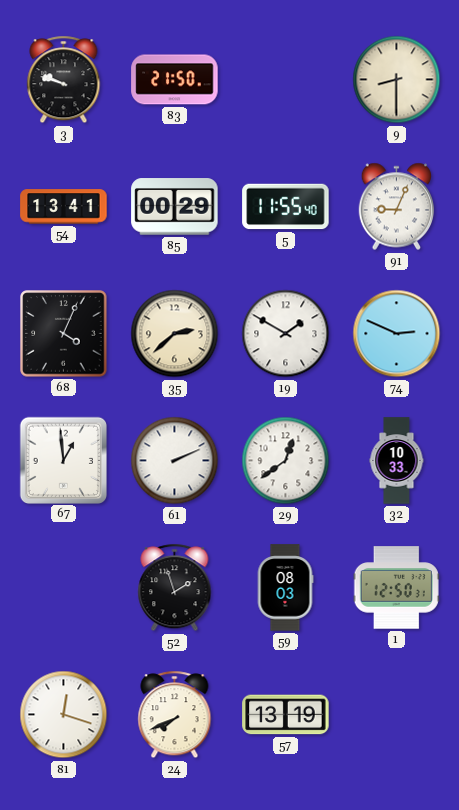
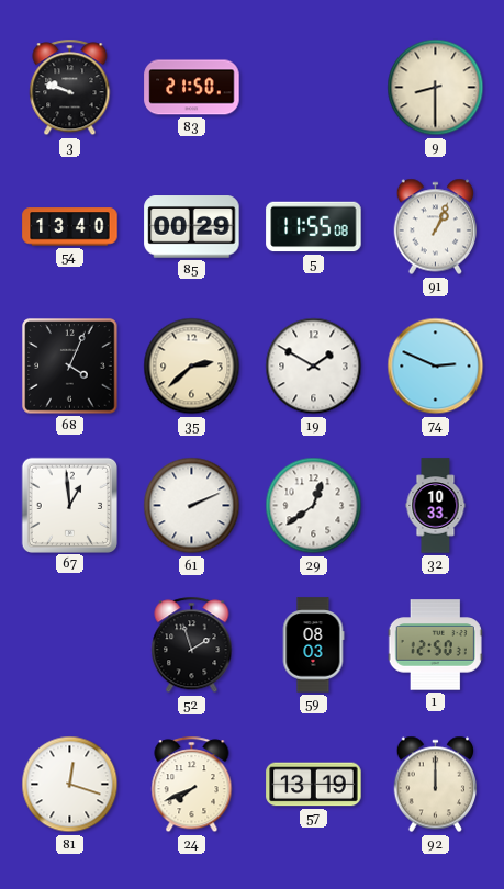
54: 13:41 -> 13:40 (70, 227)
5: 11:55:40 -> 11:55:08 (314, 227)
91: 9:04 -> 1:04 (436, 227)
92: none -> 12:00 (436, 785)
